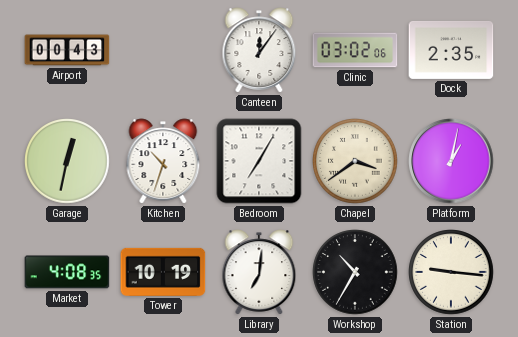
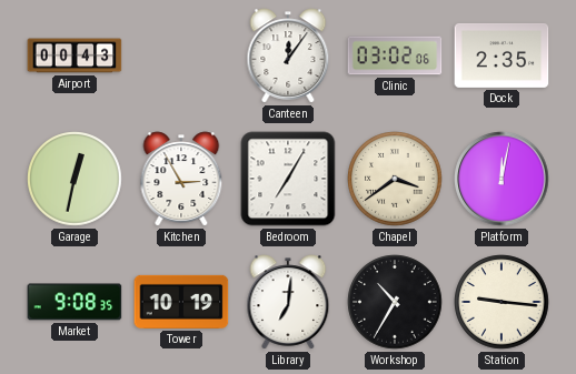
Kitchen: 10:33 -> 2:55 (181, 179)
Platform: 1:02 -> 12:02 (501, 179)
Market: 4:08 -> 9:08 (75, 302)
